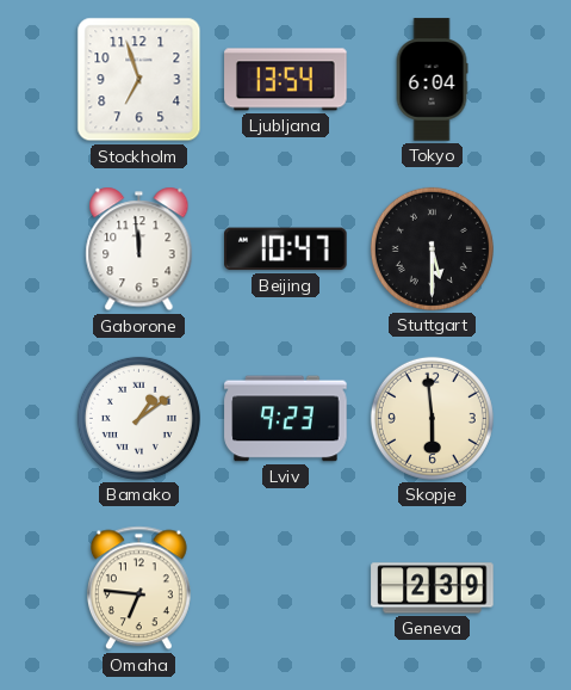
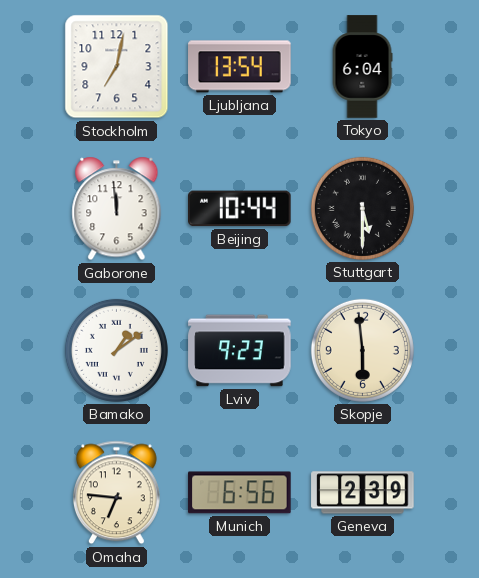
Stockholm: 6:57 -> 7:02 (117, 67)
Beijing: 10:47 -> 10:44 (240, 209)
Munich: none -> 6:56 (240, 493)
